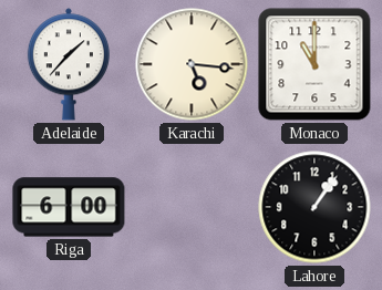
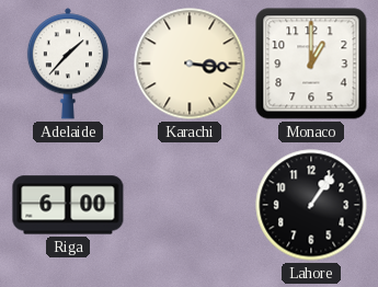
Karachi: 5:16 -> 3:16 (190, 64)
Monaco: 11:00 -> 1:00 (311, 64)
